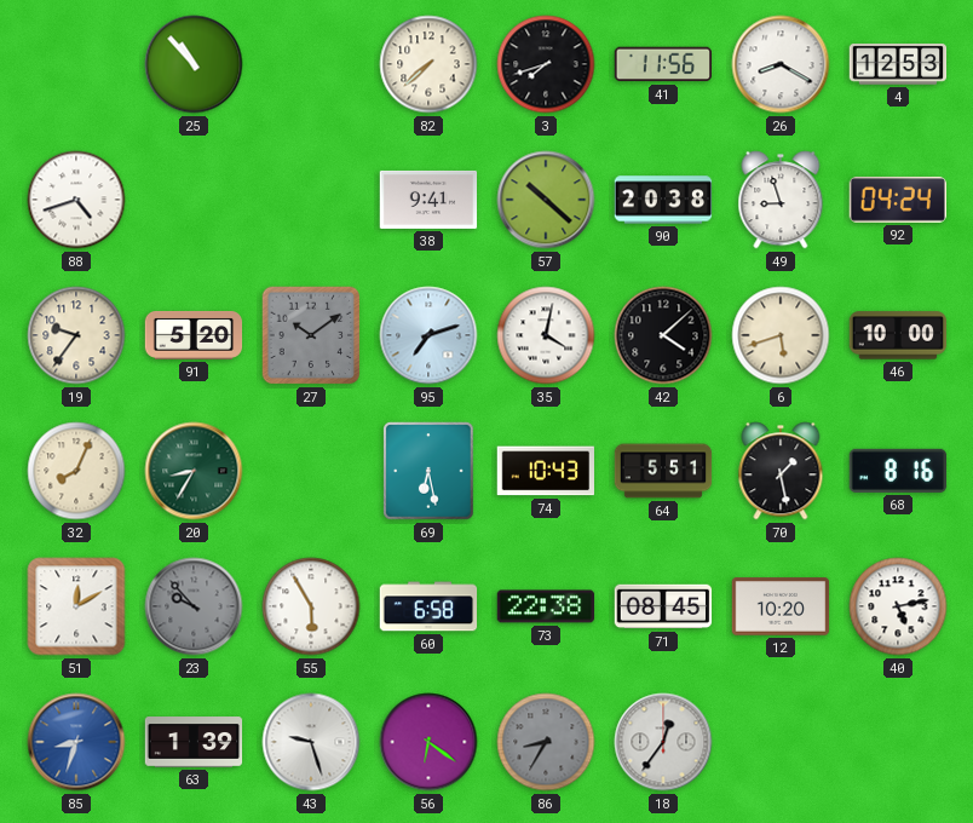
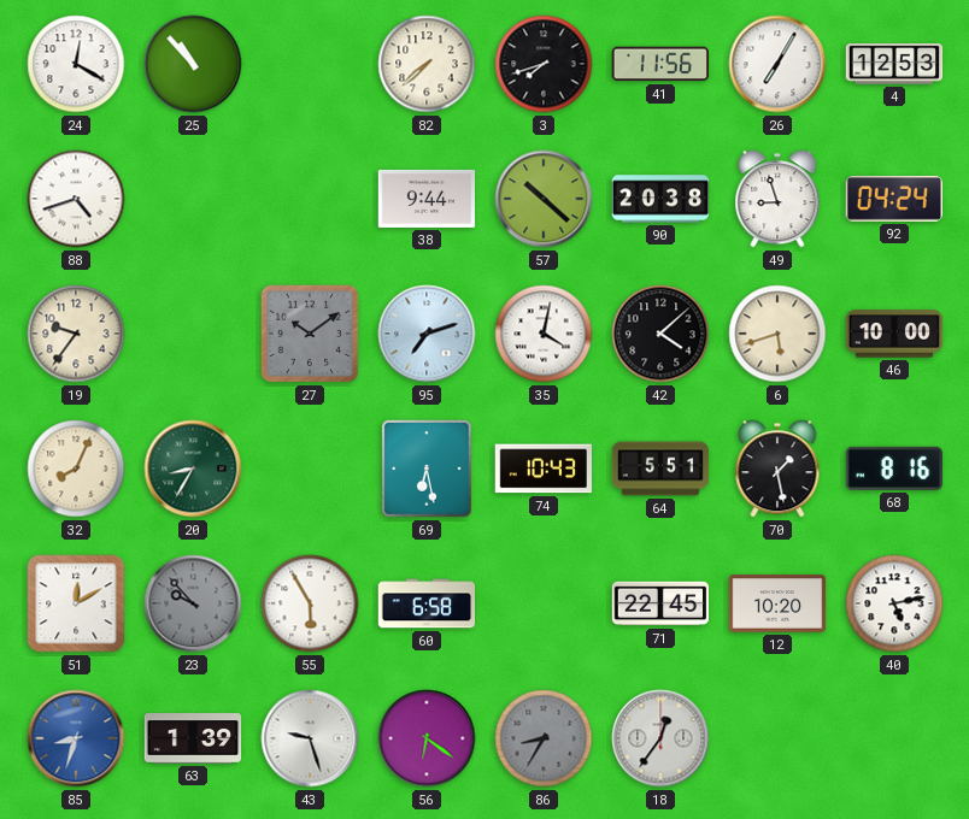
24: none -> 12:20 (76, 64)
26: 8:20 -> 7:05 (777, 64)
38: 9:41 -> 9:44 (427, 199)
91: 5:20 -> none (194, 335)
73: 22:38 -> none (546, 606)
71: 08:45 -> 22:45 (660, 603)
